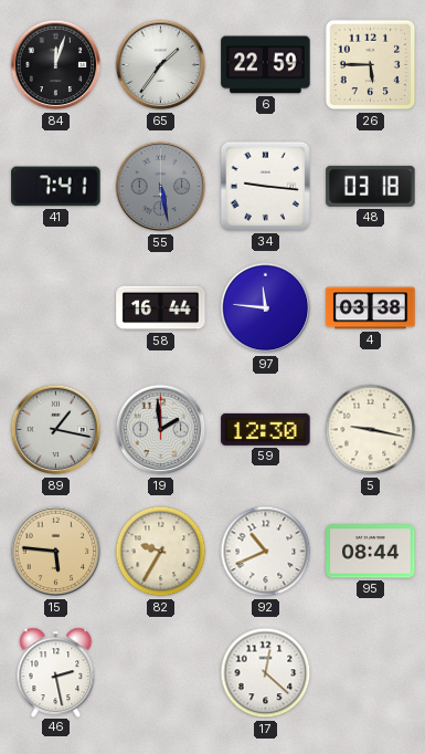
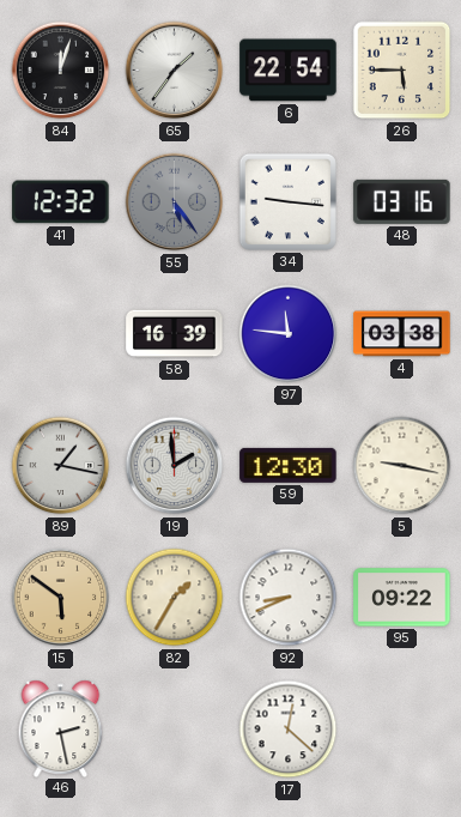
6: 22:59 -> 22:54 (289, 71)
41: 7:41 -> 12:32 (61, 202)
55: 5:28 -> 5:24 (175, 202)
48: 03:18 -> 03:16 (402, 201)
58: 16:44 -> 16:39 (175, 334)
15: 5:46 -> 5:51 (61, 598)
82: 9:35 -> 1:35 (175, 598)
92: 10:41 -> 8:41 (289, 598)
95: 08:44 -> 09:22 (402, 598)
